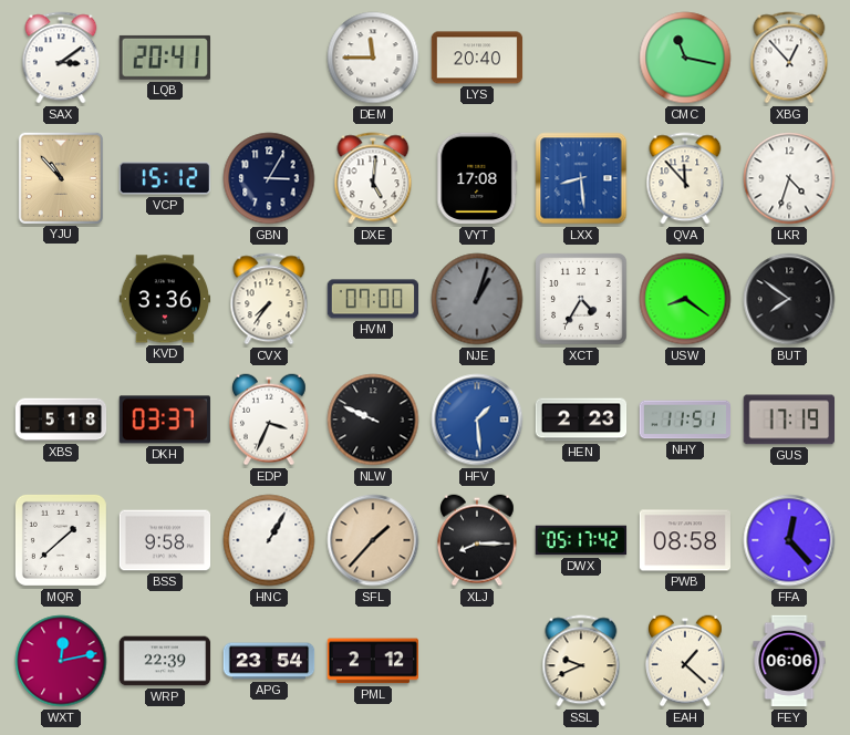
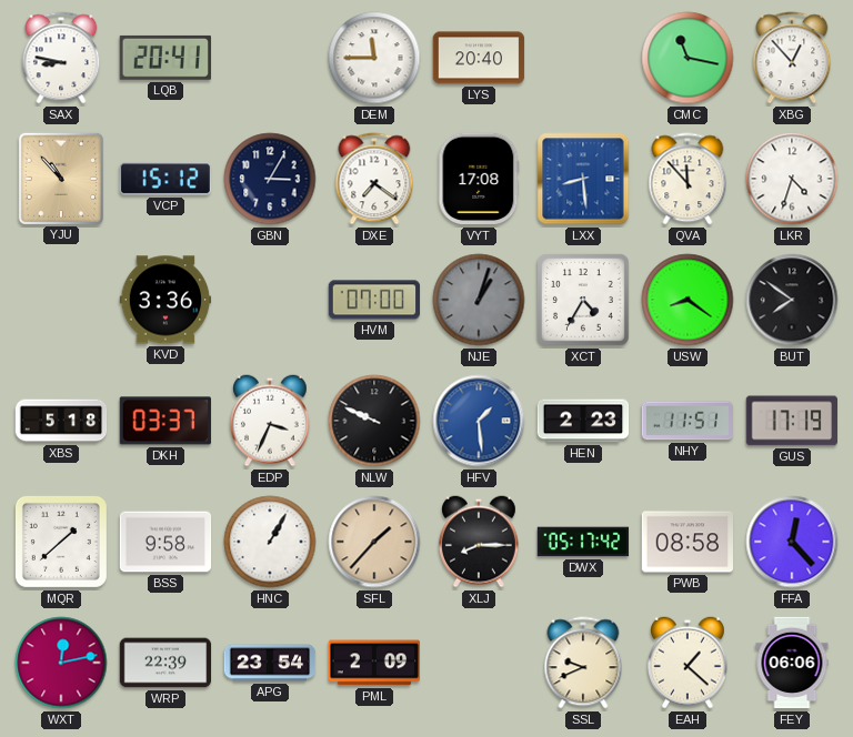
SAX: 3:09 -> 8:47 (61, 58)
DXE: 5:01 -> 7:21 (374, 179)
CVX: 7:36 -> none (269, 299)
PML: 2:12 -> 2:09 (373, 663)
